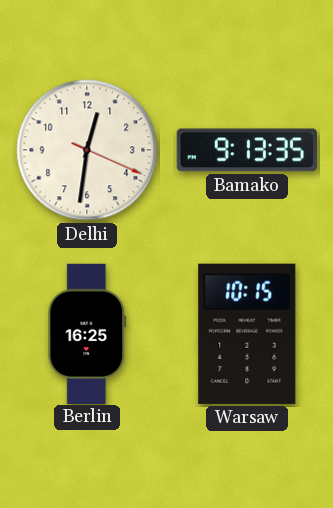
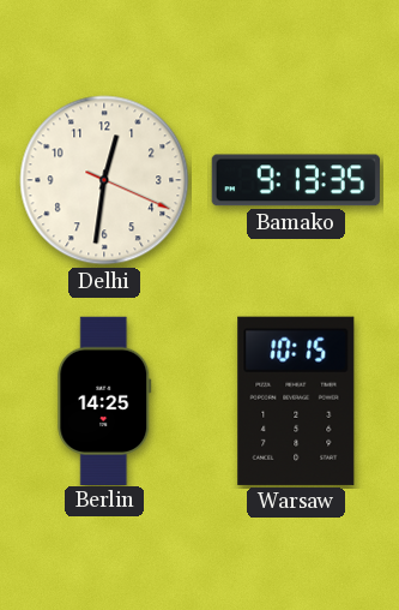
Berlin: 16:25 -> 14:25 (104, 400)
